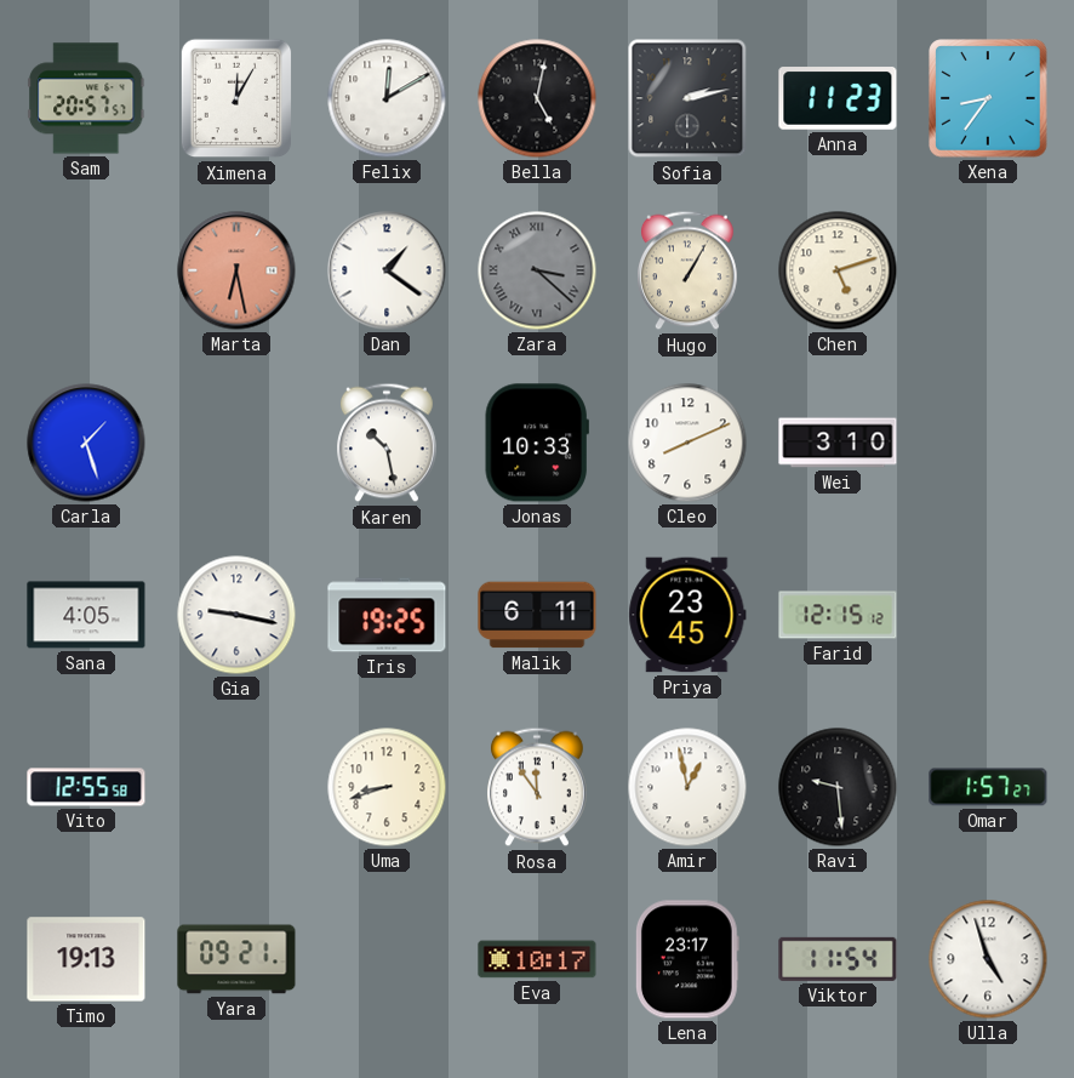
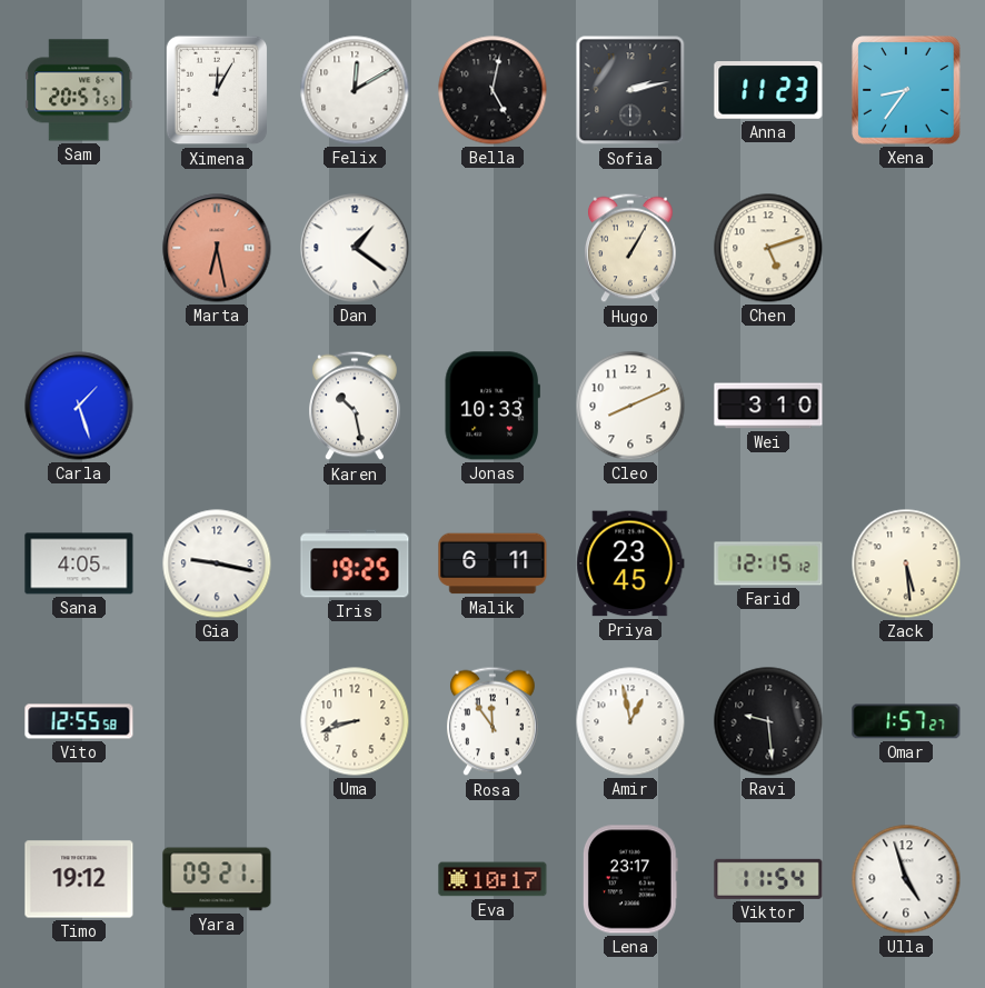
Zara: 3:22 -> none (537, 270)
Zack: none -> 5:29 (906, 563)
Timo: 19:13 -> 19:12 (79, 879)
